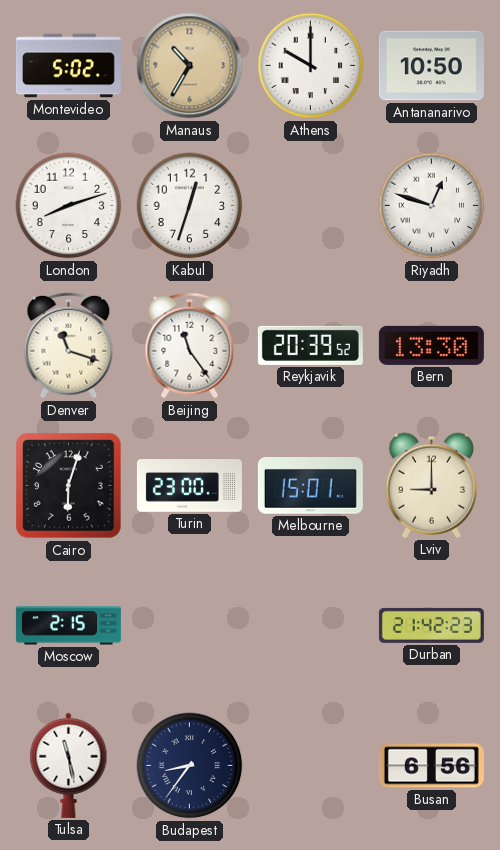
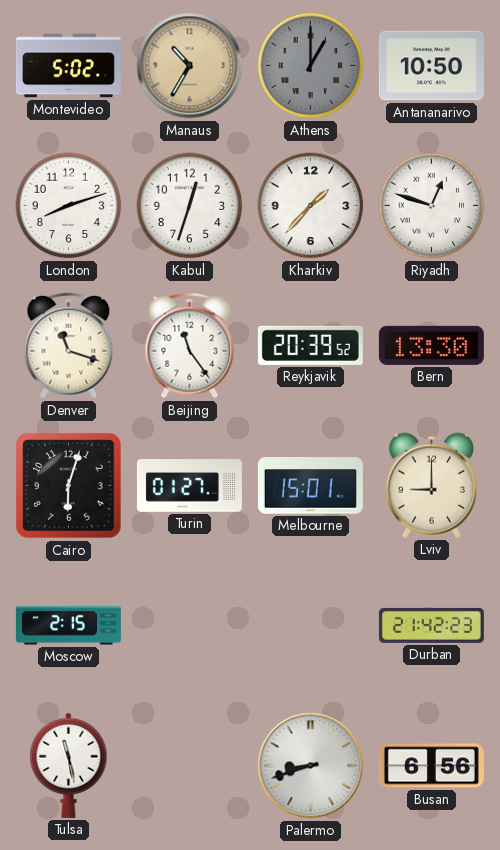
Athens: 10:00 -> 1:00 (311, 66)
Athens dial: white -> grey (311, 66)
Kharkiv: none -> 1:37 (311, 206)
Turin: 23:00 -> 01:27 (189, 486)
Budapest: 8:36 -> none (190, 766)
Palermo: none -> 8:42 (311, 766)
